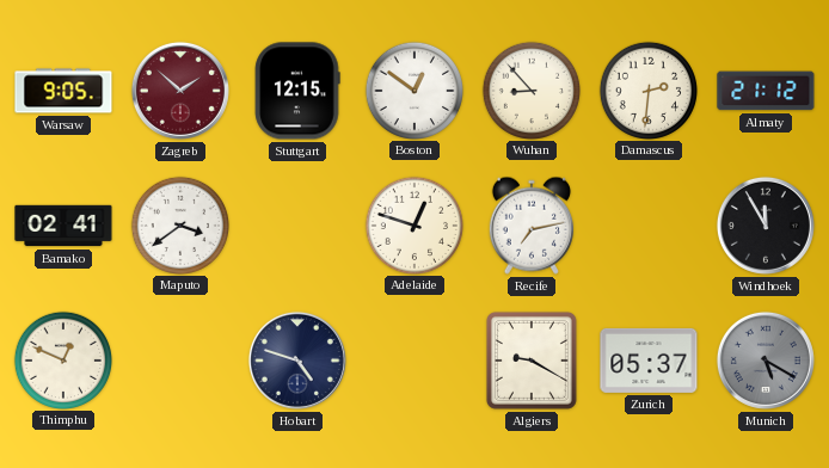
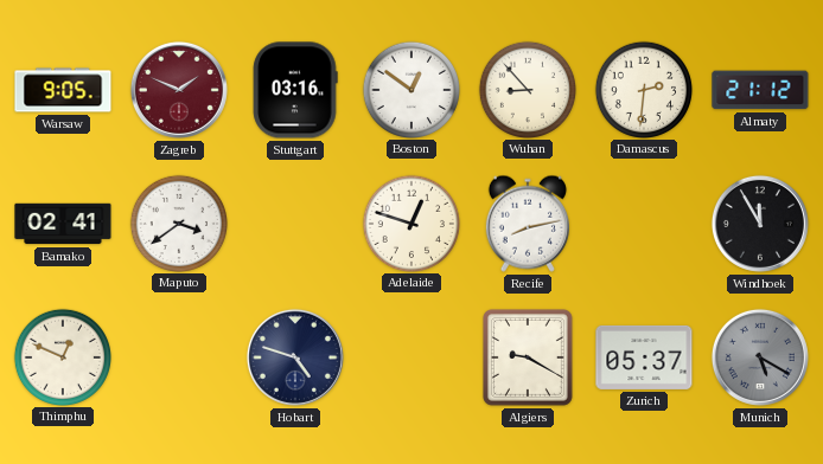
Zagreb: 1:52 -> 1:49 (179, 90)
Stuttgart: 12:15 -> 03:16 (295, 90)
Recife: 7:13 -> 8:13 (528, 224)
